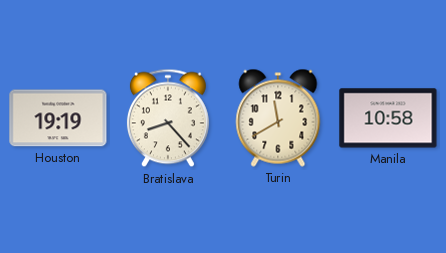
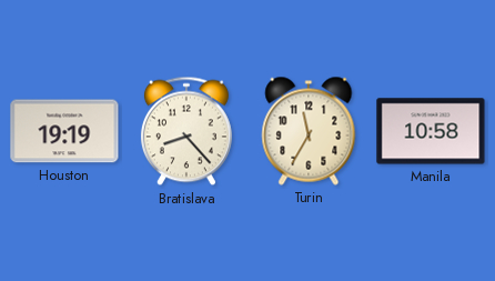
Turin: 11:40 -> 11:35 (309, 131)
